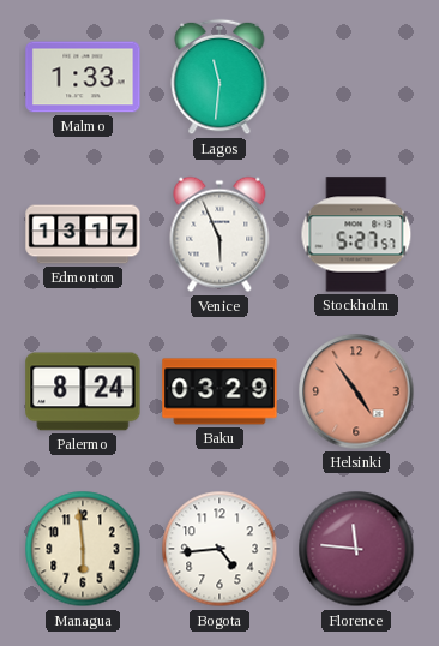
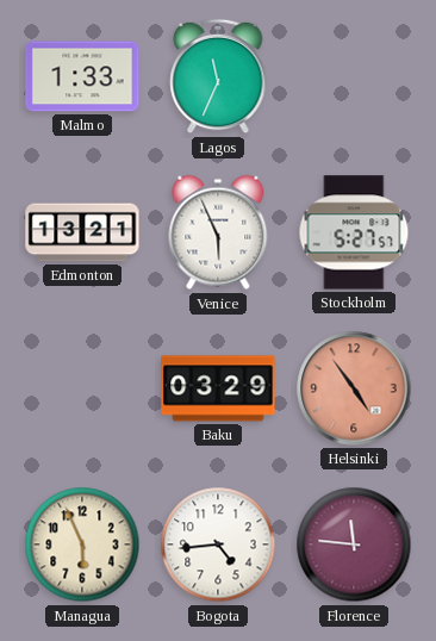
Lagos: 11:31 -> 11:34 (218, 76)
Edmonton: 13:17 -> 13:21 (82, 232)
Palermo: 8:24 -> none (83, 391)
Managua: 5:59 -> 5:56 (82, 544)
